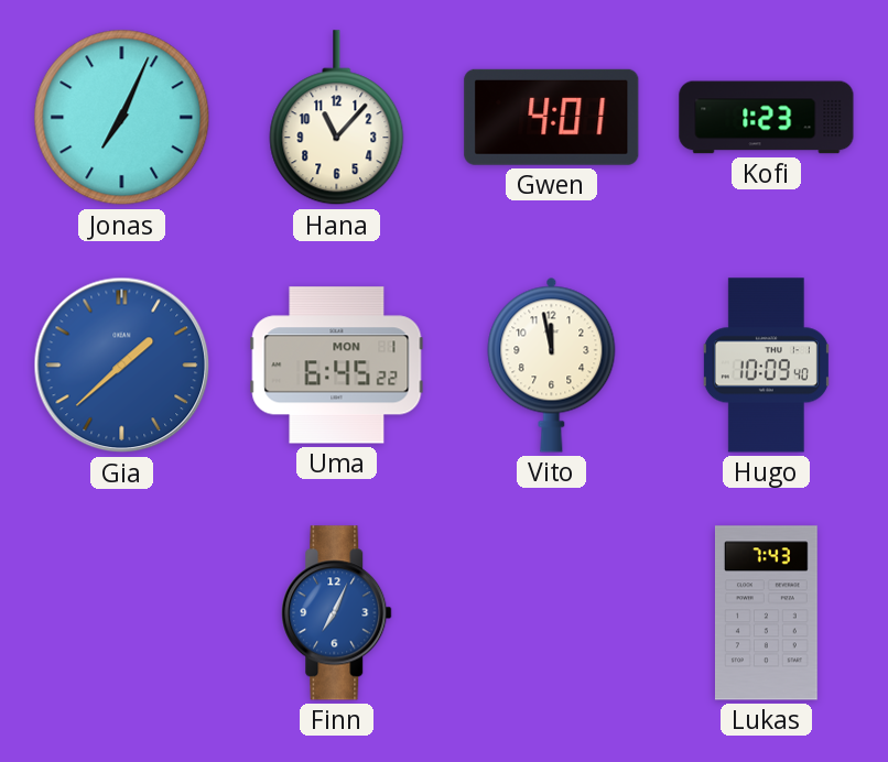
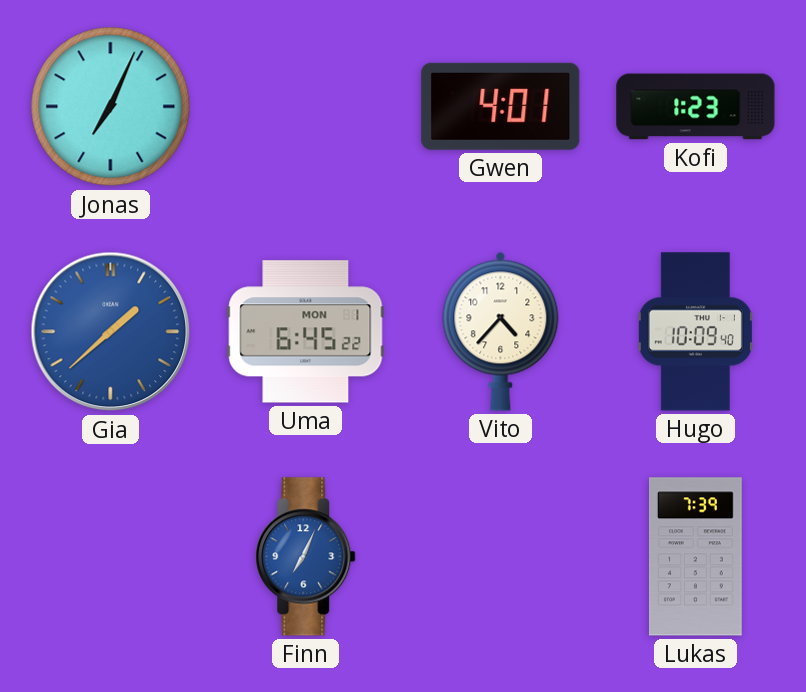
Hana: 11:07 -> none (337, 118)
Vito: 11:58 -> 4:37 (501, 331)
Lukas: 7:43 -> 7:39 (696, 557)
